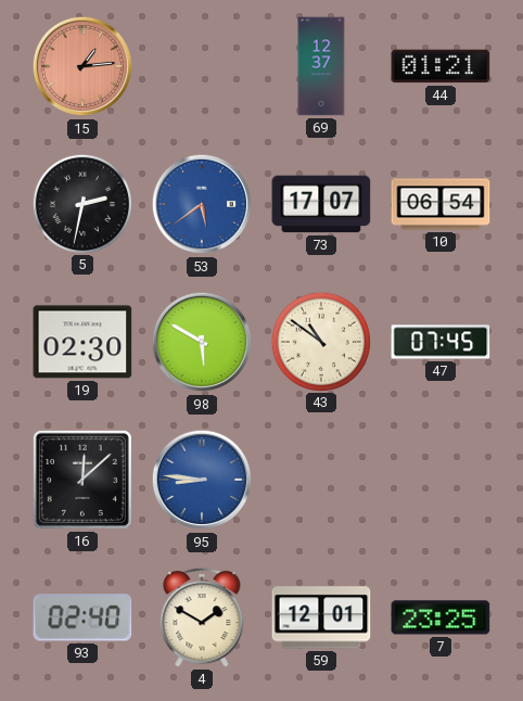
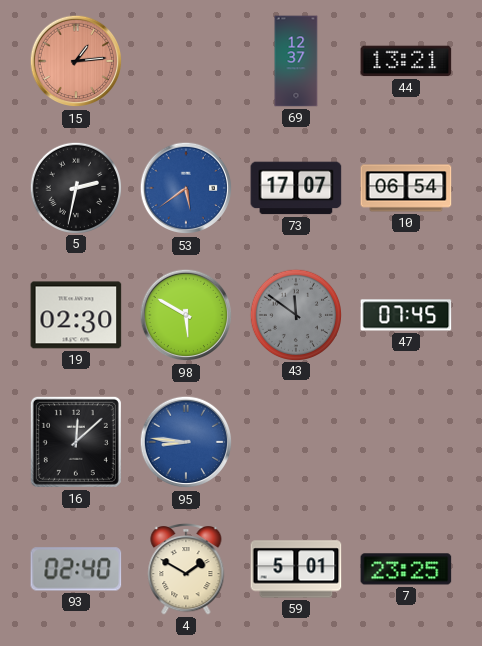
44: 01:21 -> 13:21 (406, 61)
43: 10:51 -> 11:51 (295, 314)
43 dial: cream -> grey (295, 314)
59: 12:01 -> 5:01 (296, 569)
